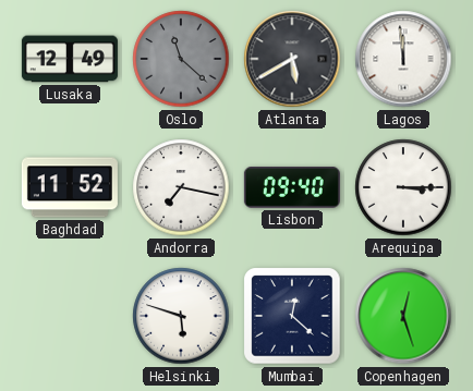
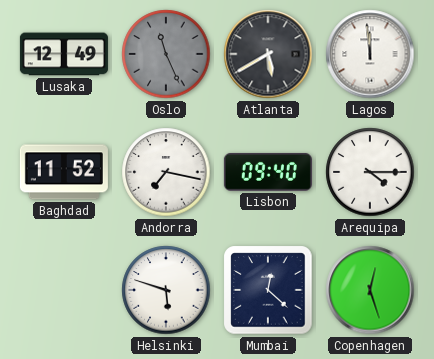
Oslo: 11:22 -> 11:26 (166, 54)
Arequipa: 3:15 -> 4:15 (370, 172)
